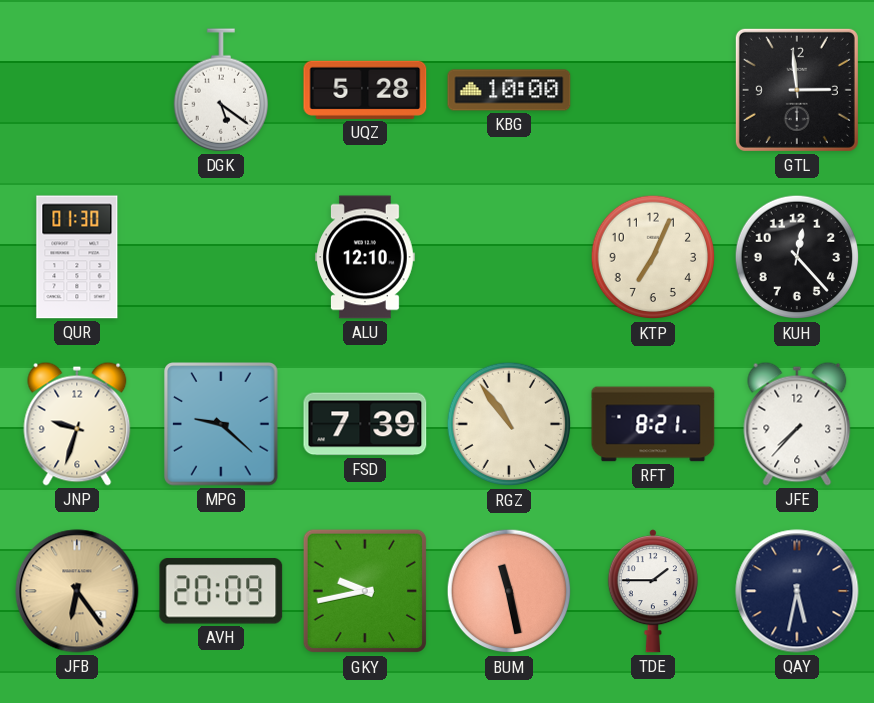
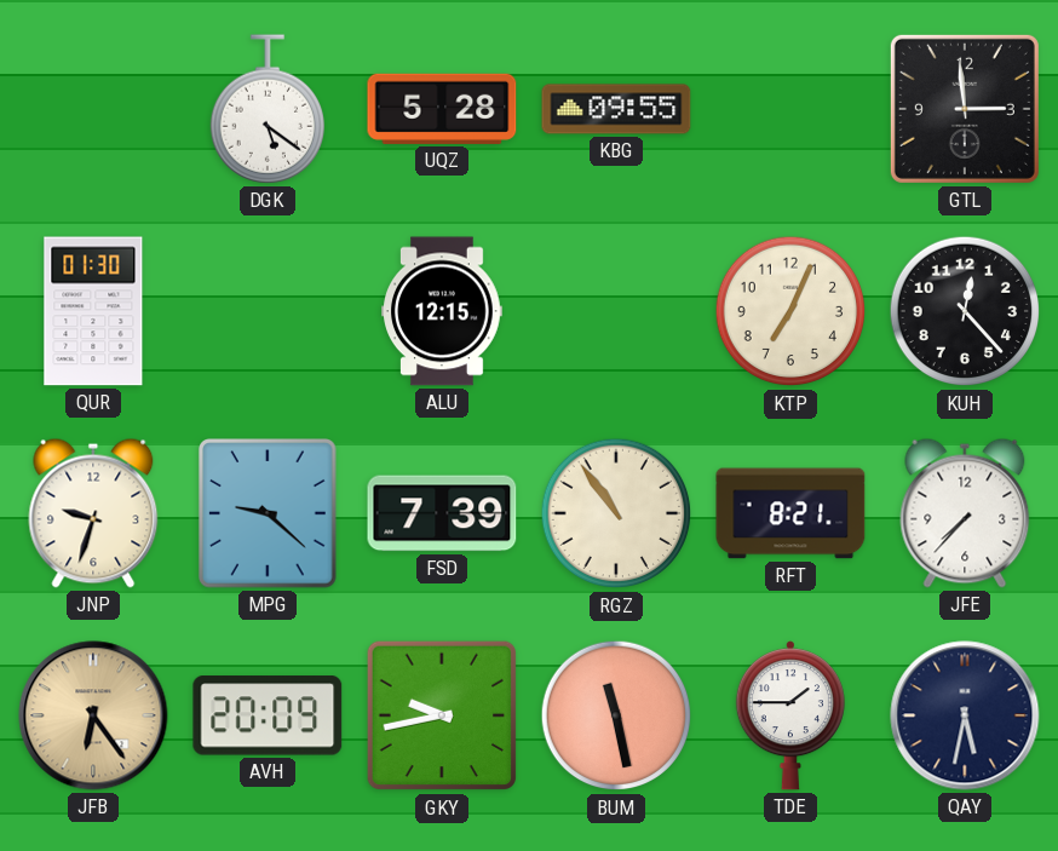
KBG: 10:00 -> 09:55 (616, 109)
ALU: 12:10 -> 12:15 (443, 311)
